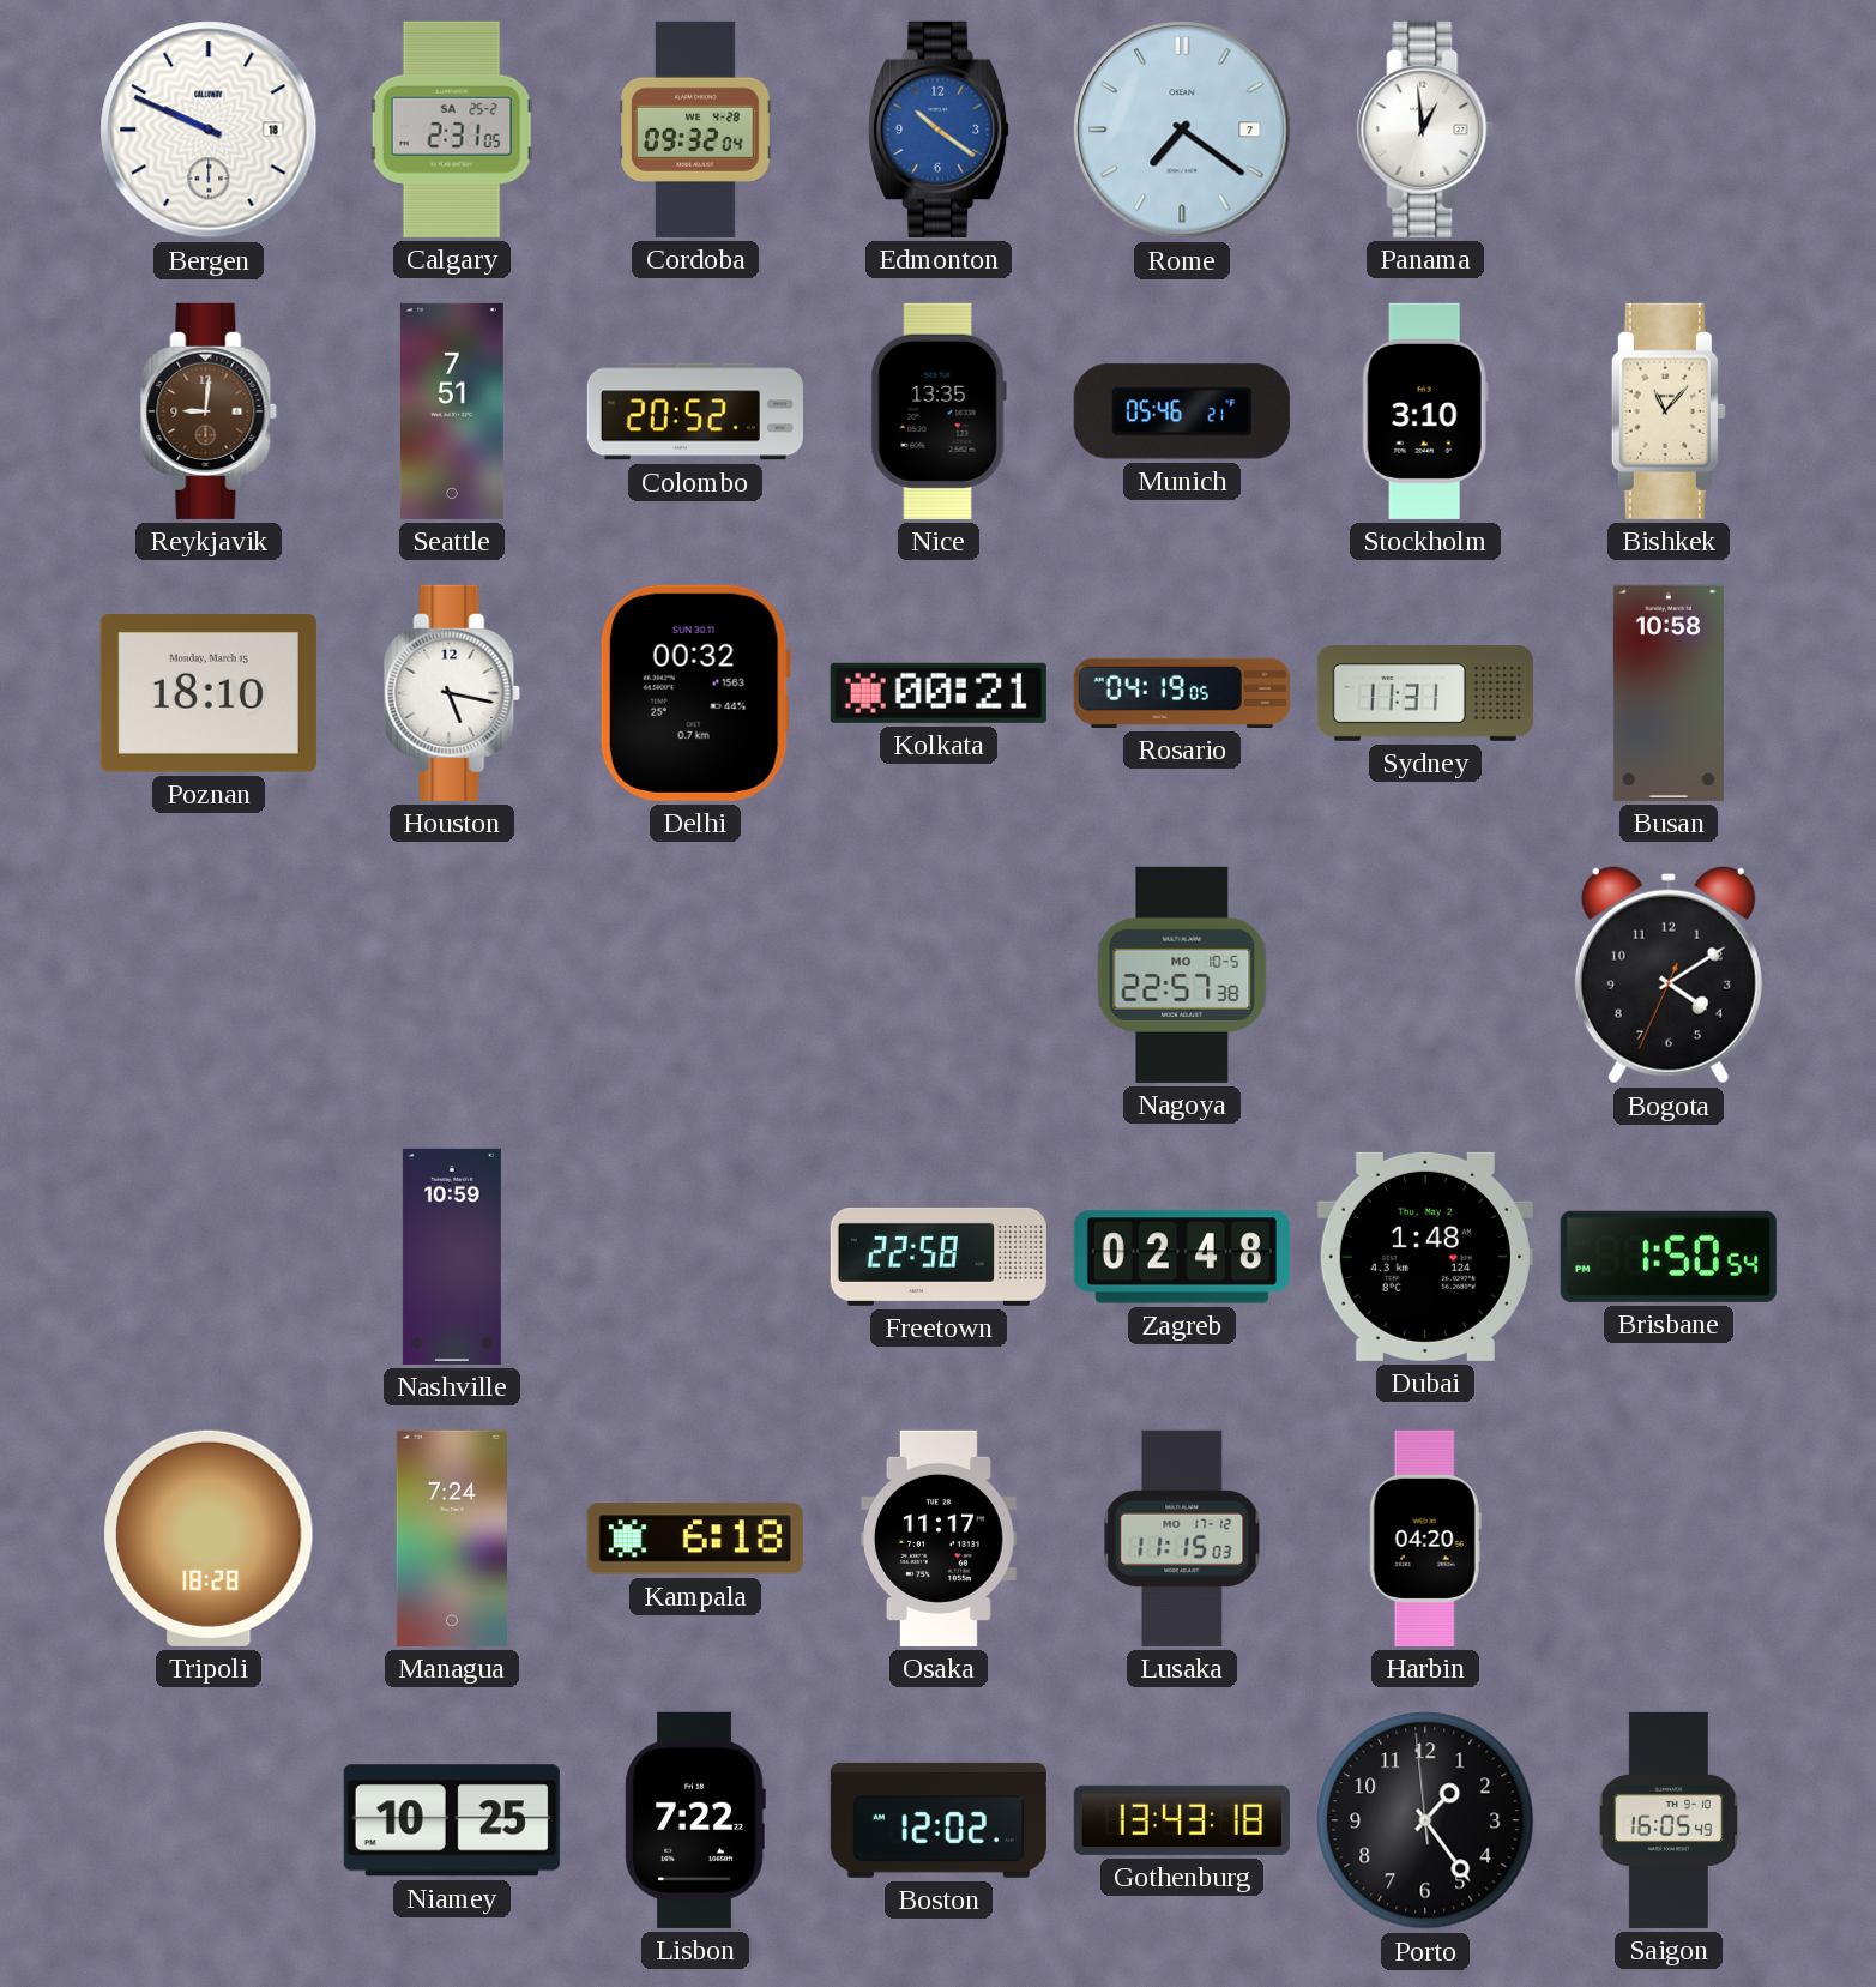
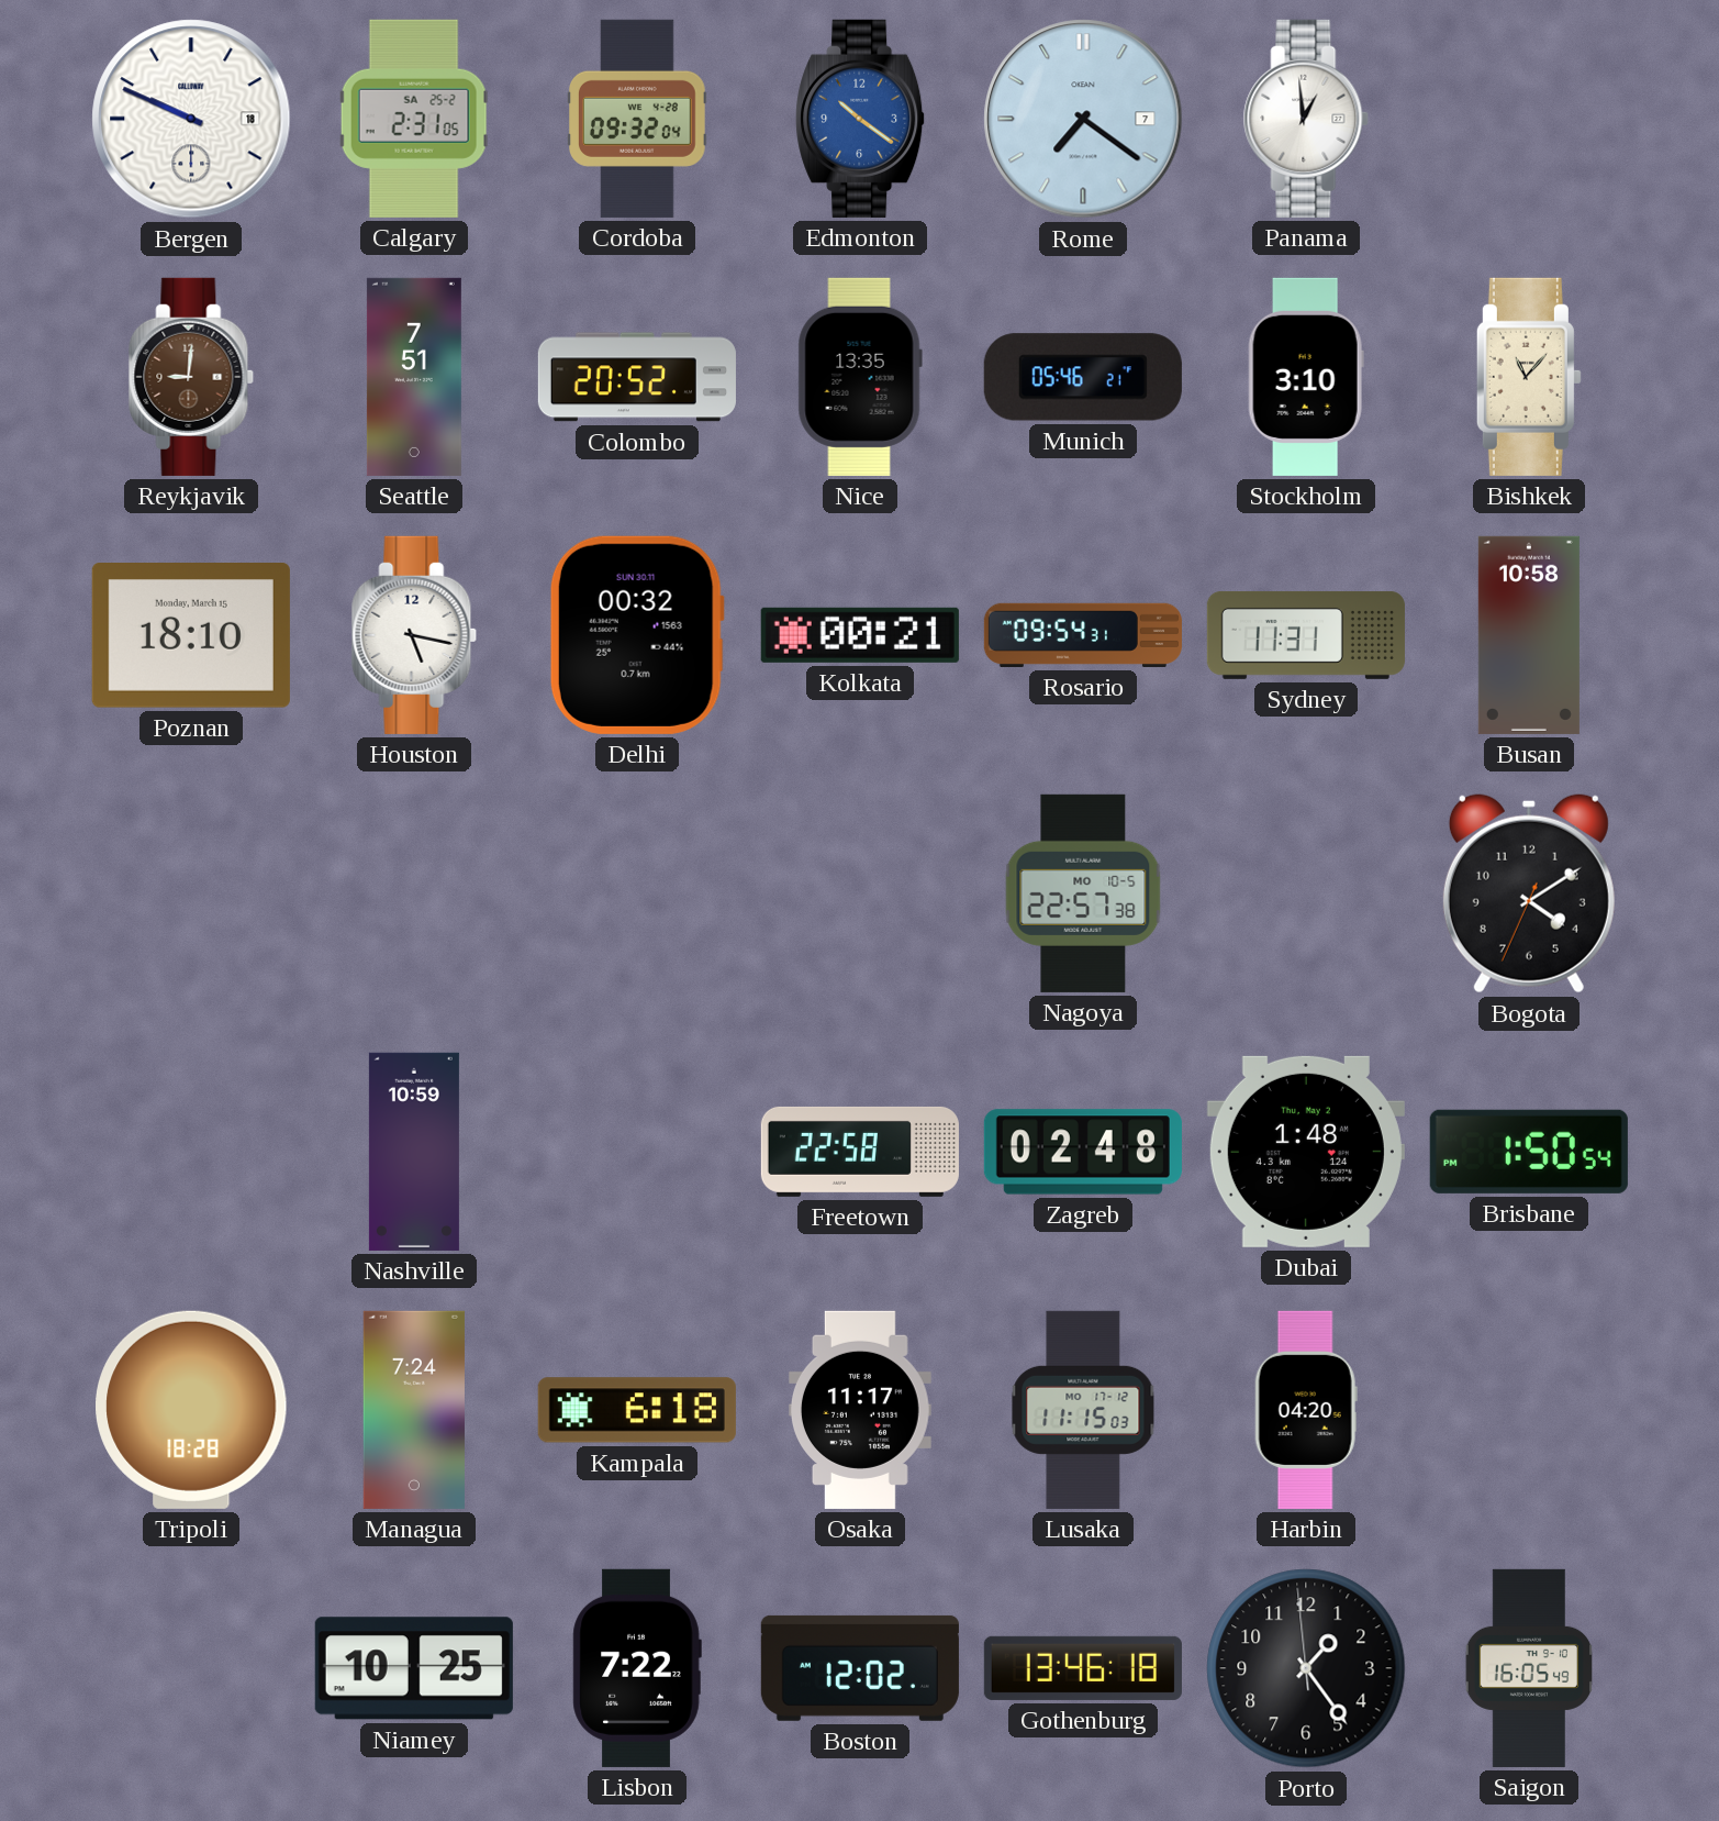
Rosario: 04:19 -> 09:54 (1083, 635)
Gothenburg: 13:43 -> 13:46 (1083, 1668)
